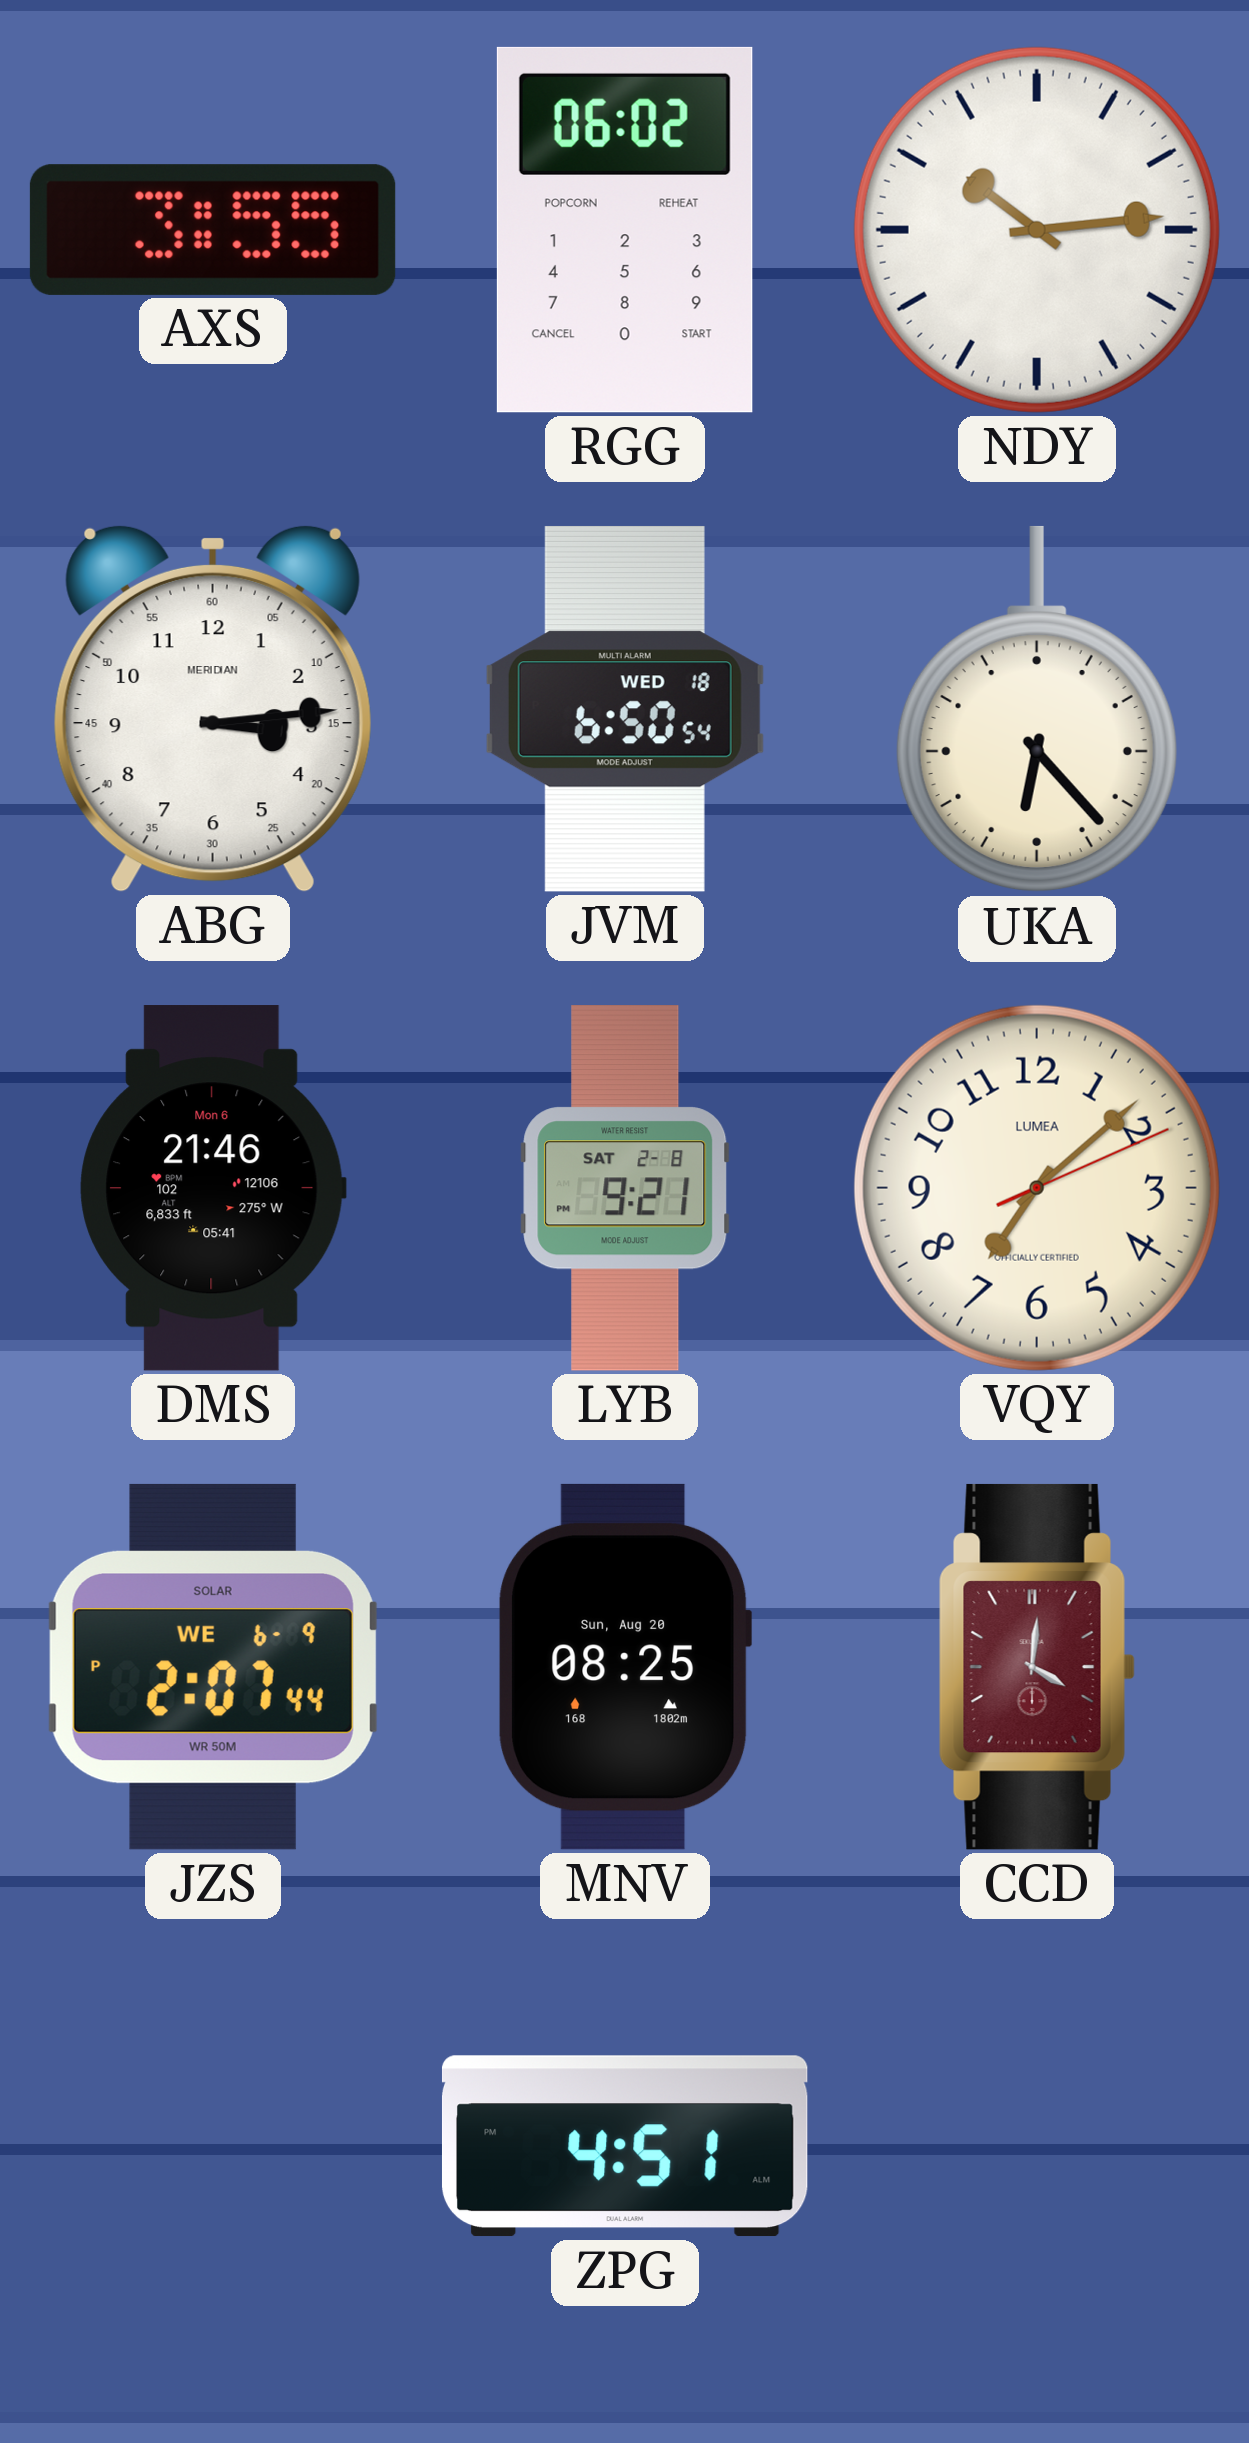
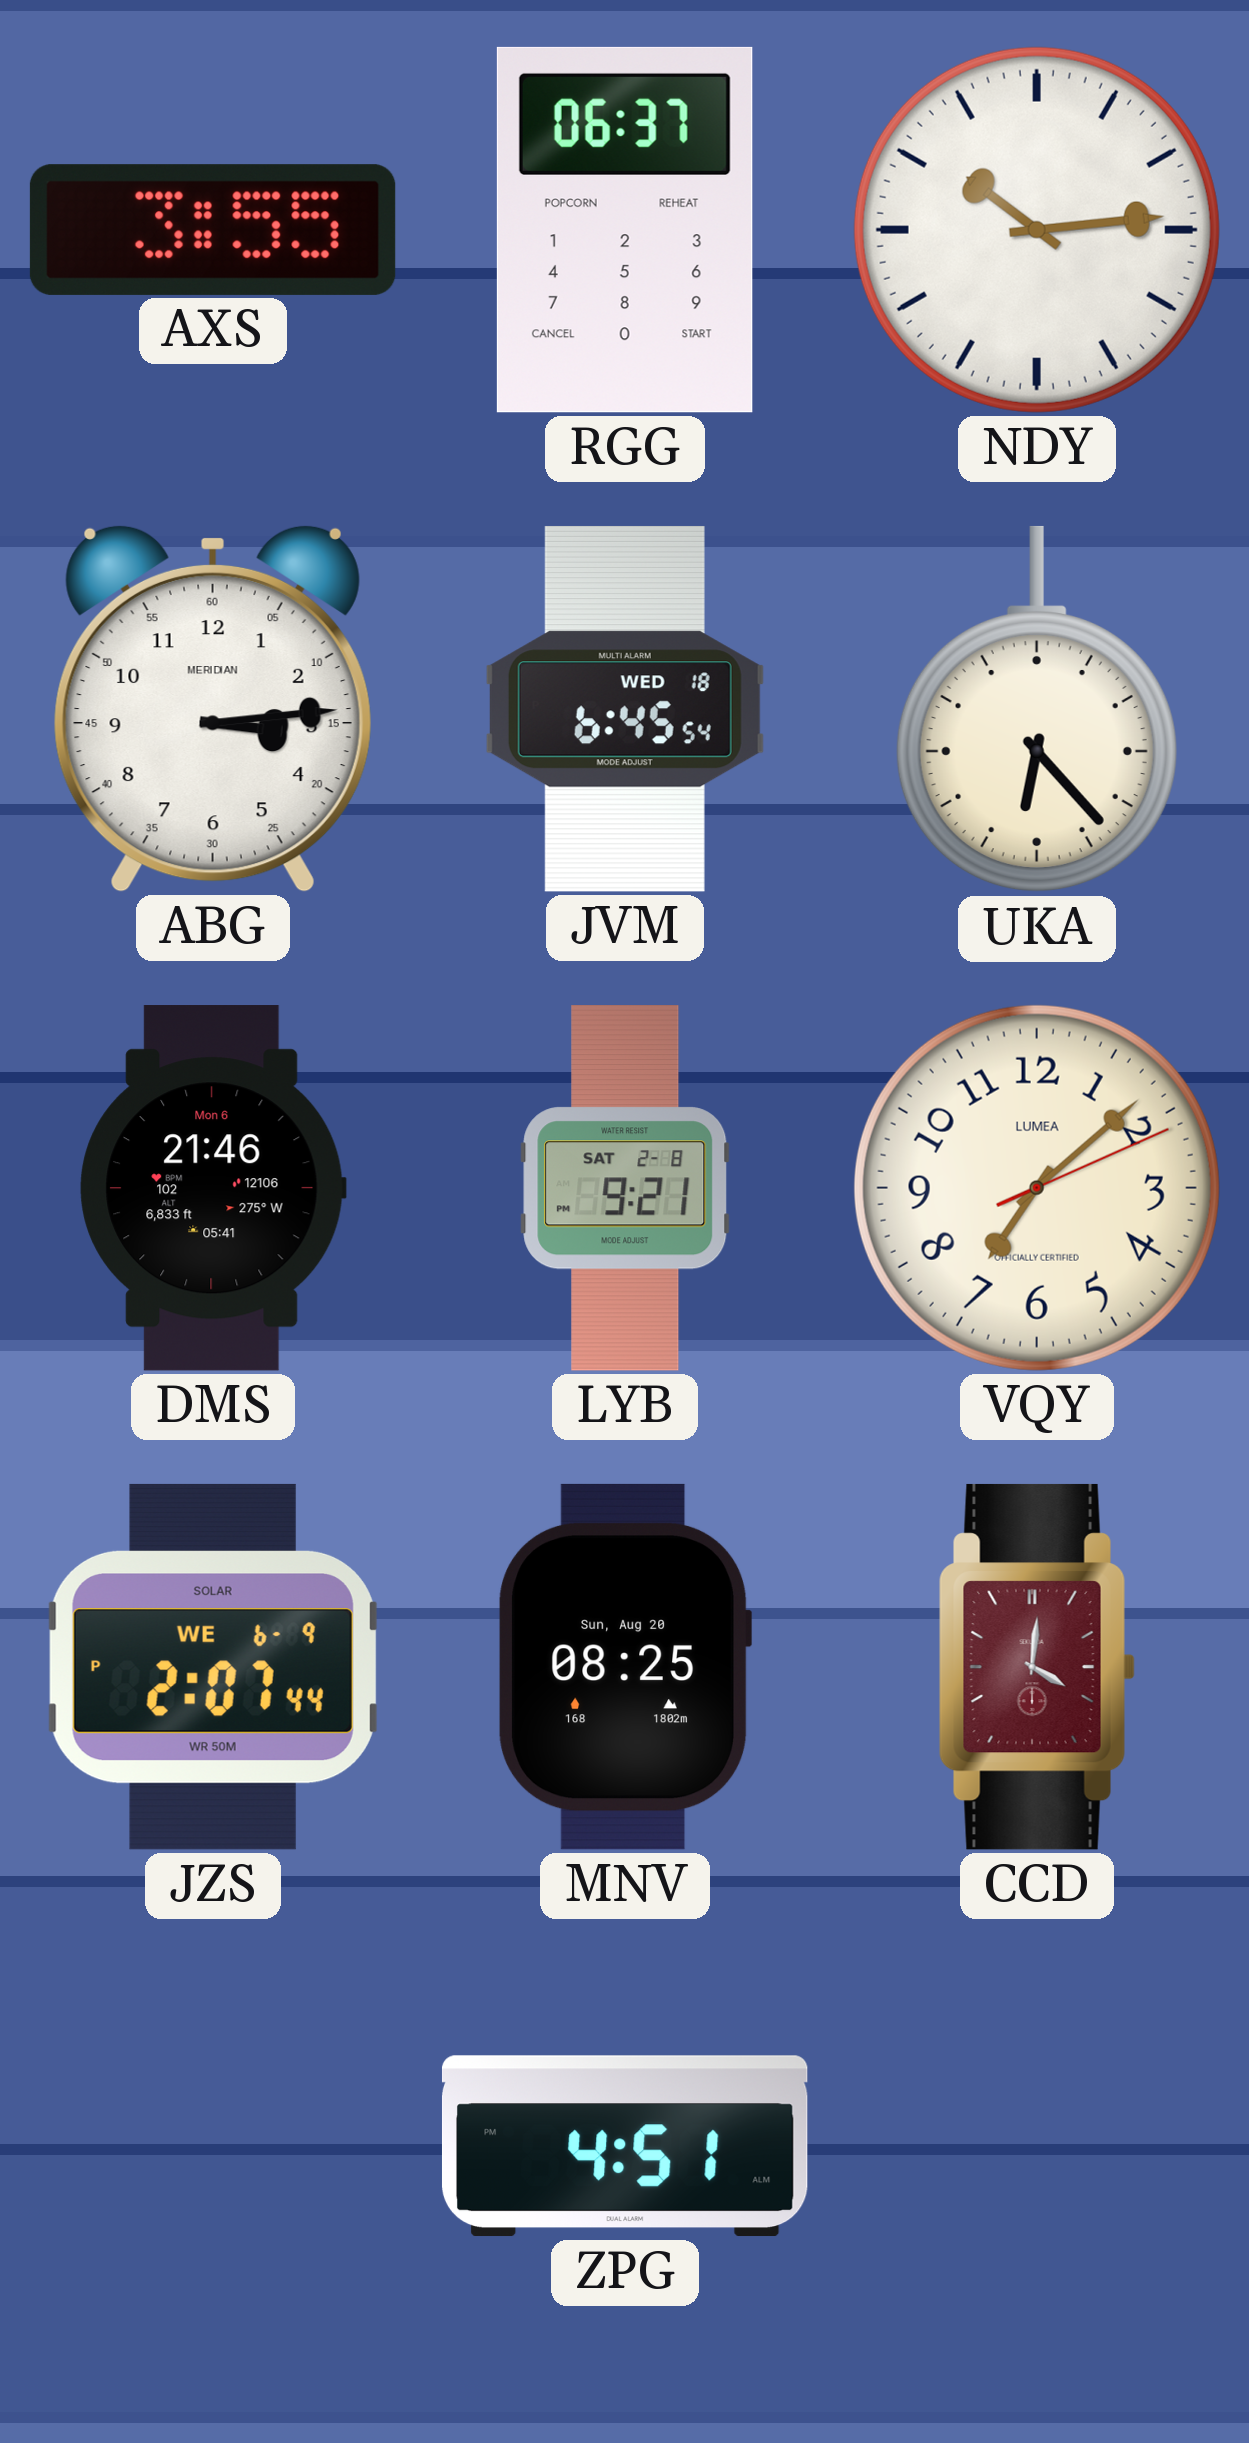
RGG: 06:02 -> 06:37 (625, 230)
JVM: 6:50 -> 6:45 (625, 709)
